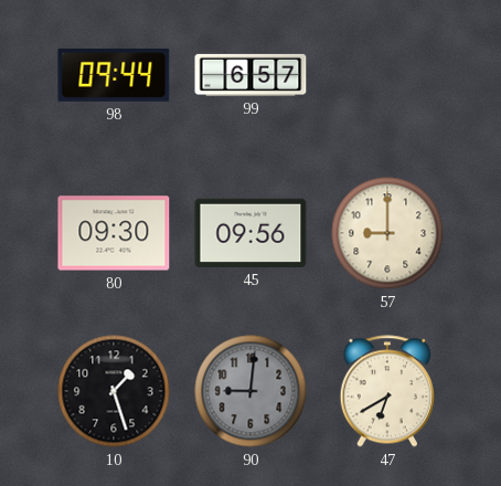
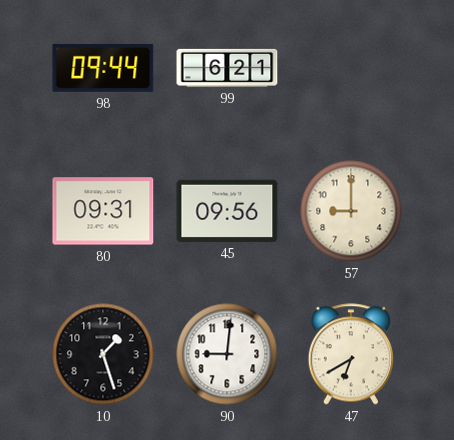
99: 6:57 -> 6:21 (227, 68)
80: 09:30 -> 09:31 (103, 211)
90 dial: grey -> white (227, 354)
